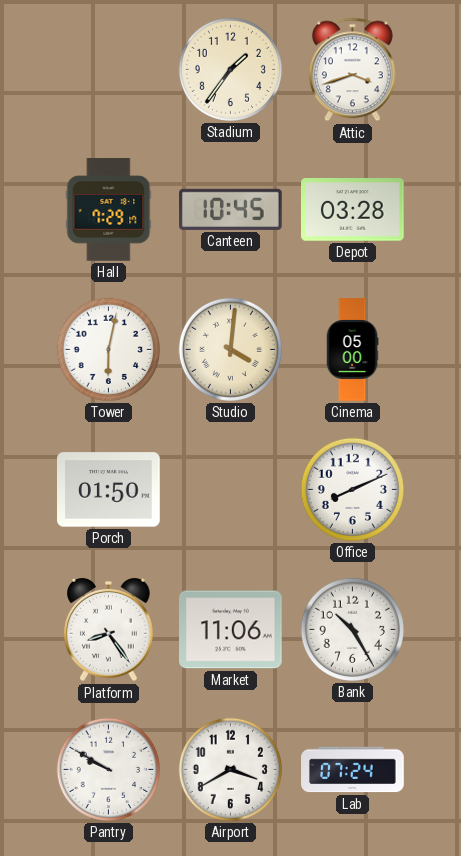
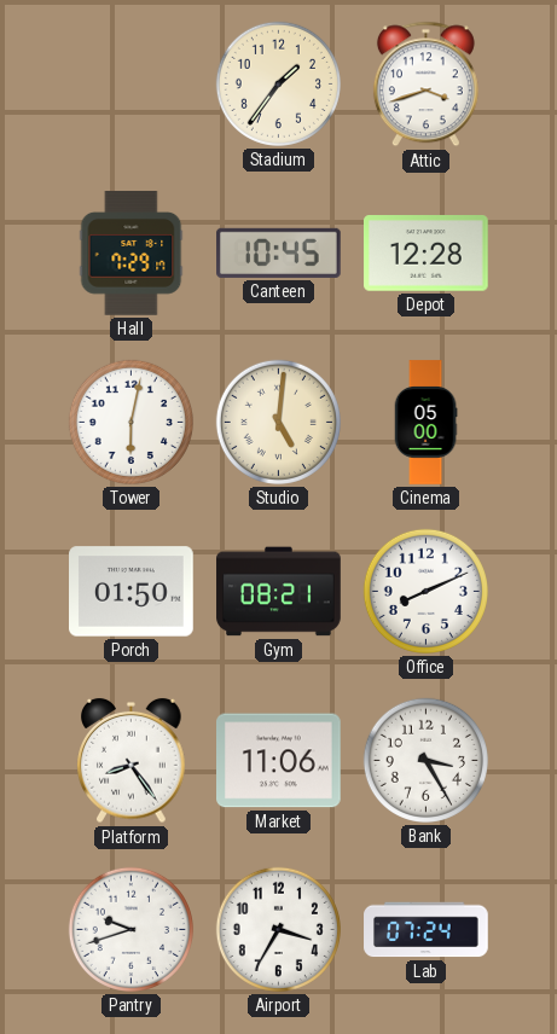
Depot: 03:28 -> 12:28 (427, 254)
Studio: 4:01 -> 5:01 (278, 422)
Gym: none -> 08:21 (279, 592)
Bank: 10:25 -> 3:25 (425, 760)
Pantry: 9:50 -> 9:42 (130, 929)
Airport: 3:40 -> 3:35 (278, 929)
